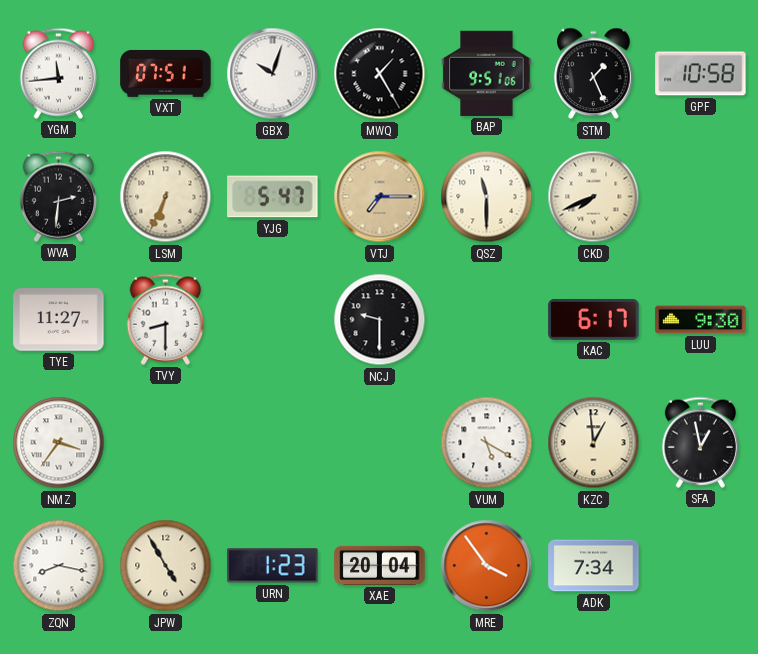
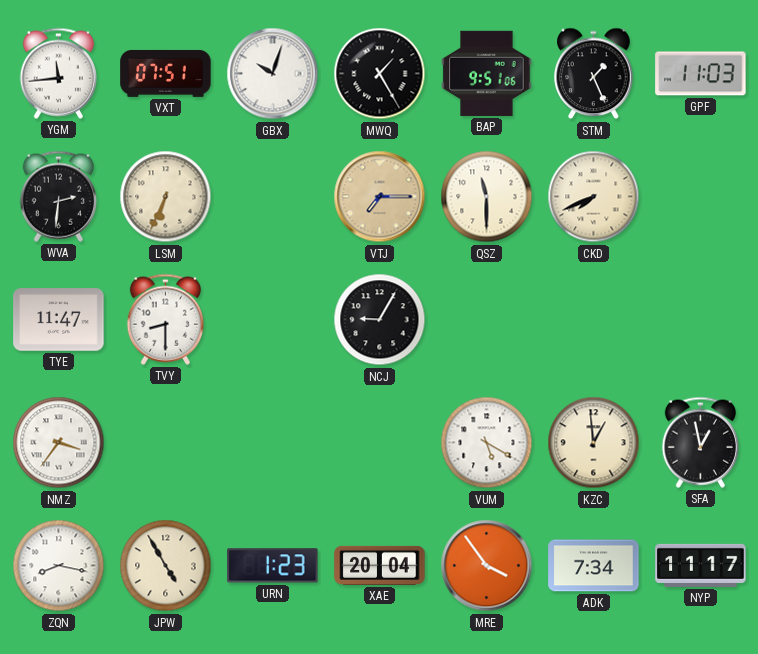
GPF: 10:58 -> 11:03 (701, 74)
YJG: 5:47 -> none (273, 197)
TYE: 11:27 -> 11:47 (59, 320)
NCJ: 9:30 -> 9:05 (380, 320)
KAC: 6:17 -> none (594, 320)
LUU: 9:30 -> none (701, 320)
NYP: none -> 11:17 (701, 565)
